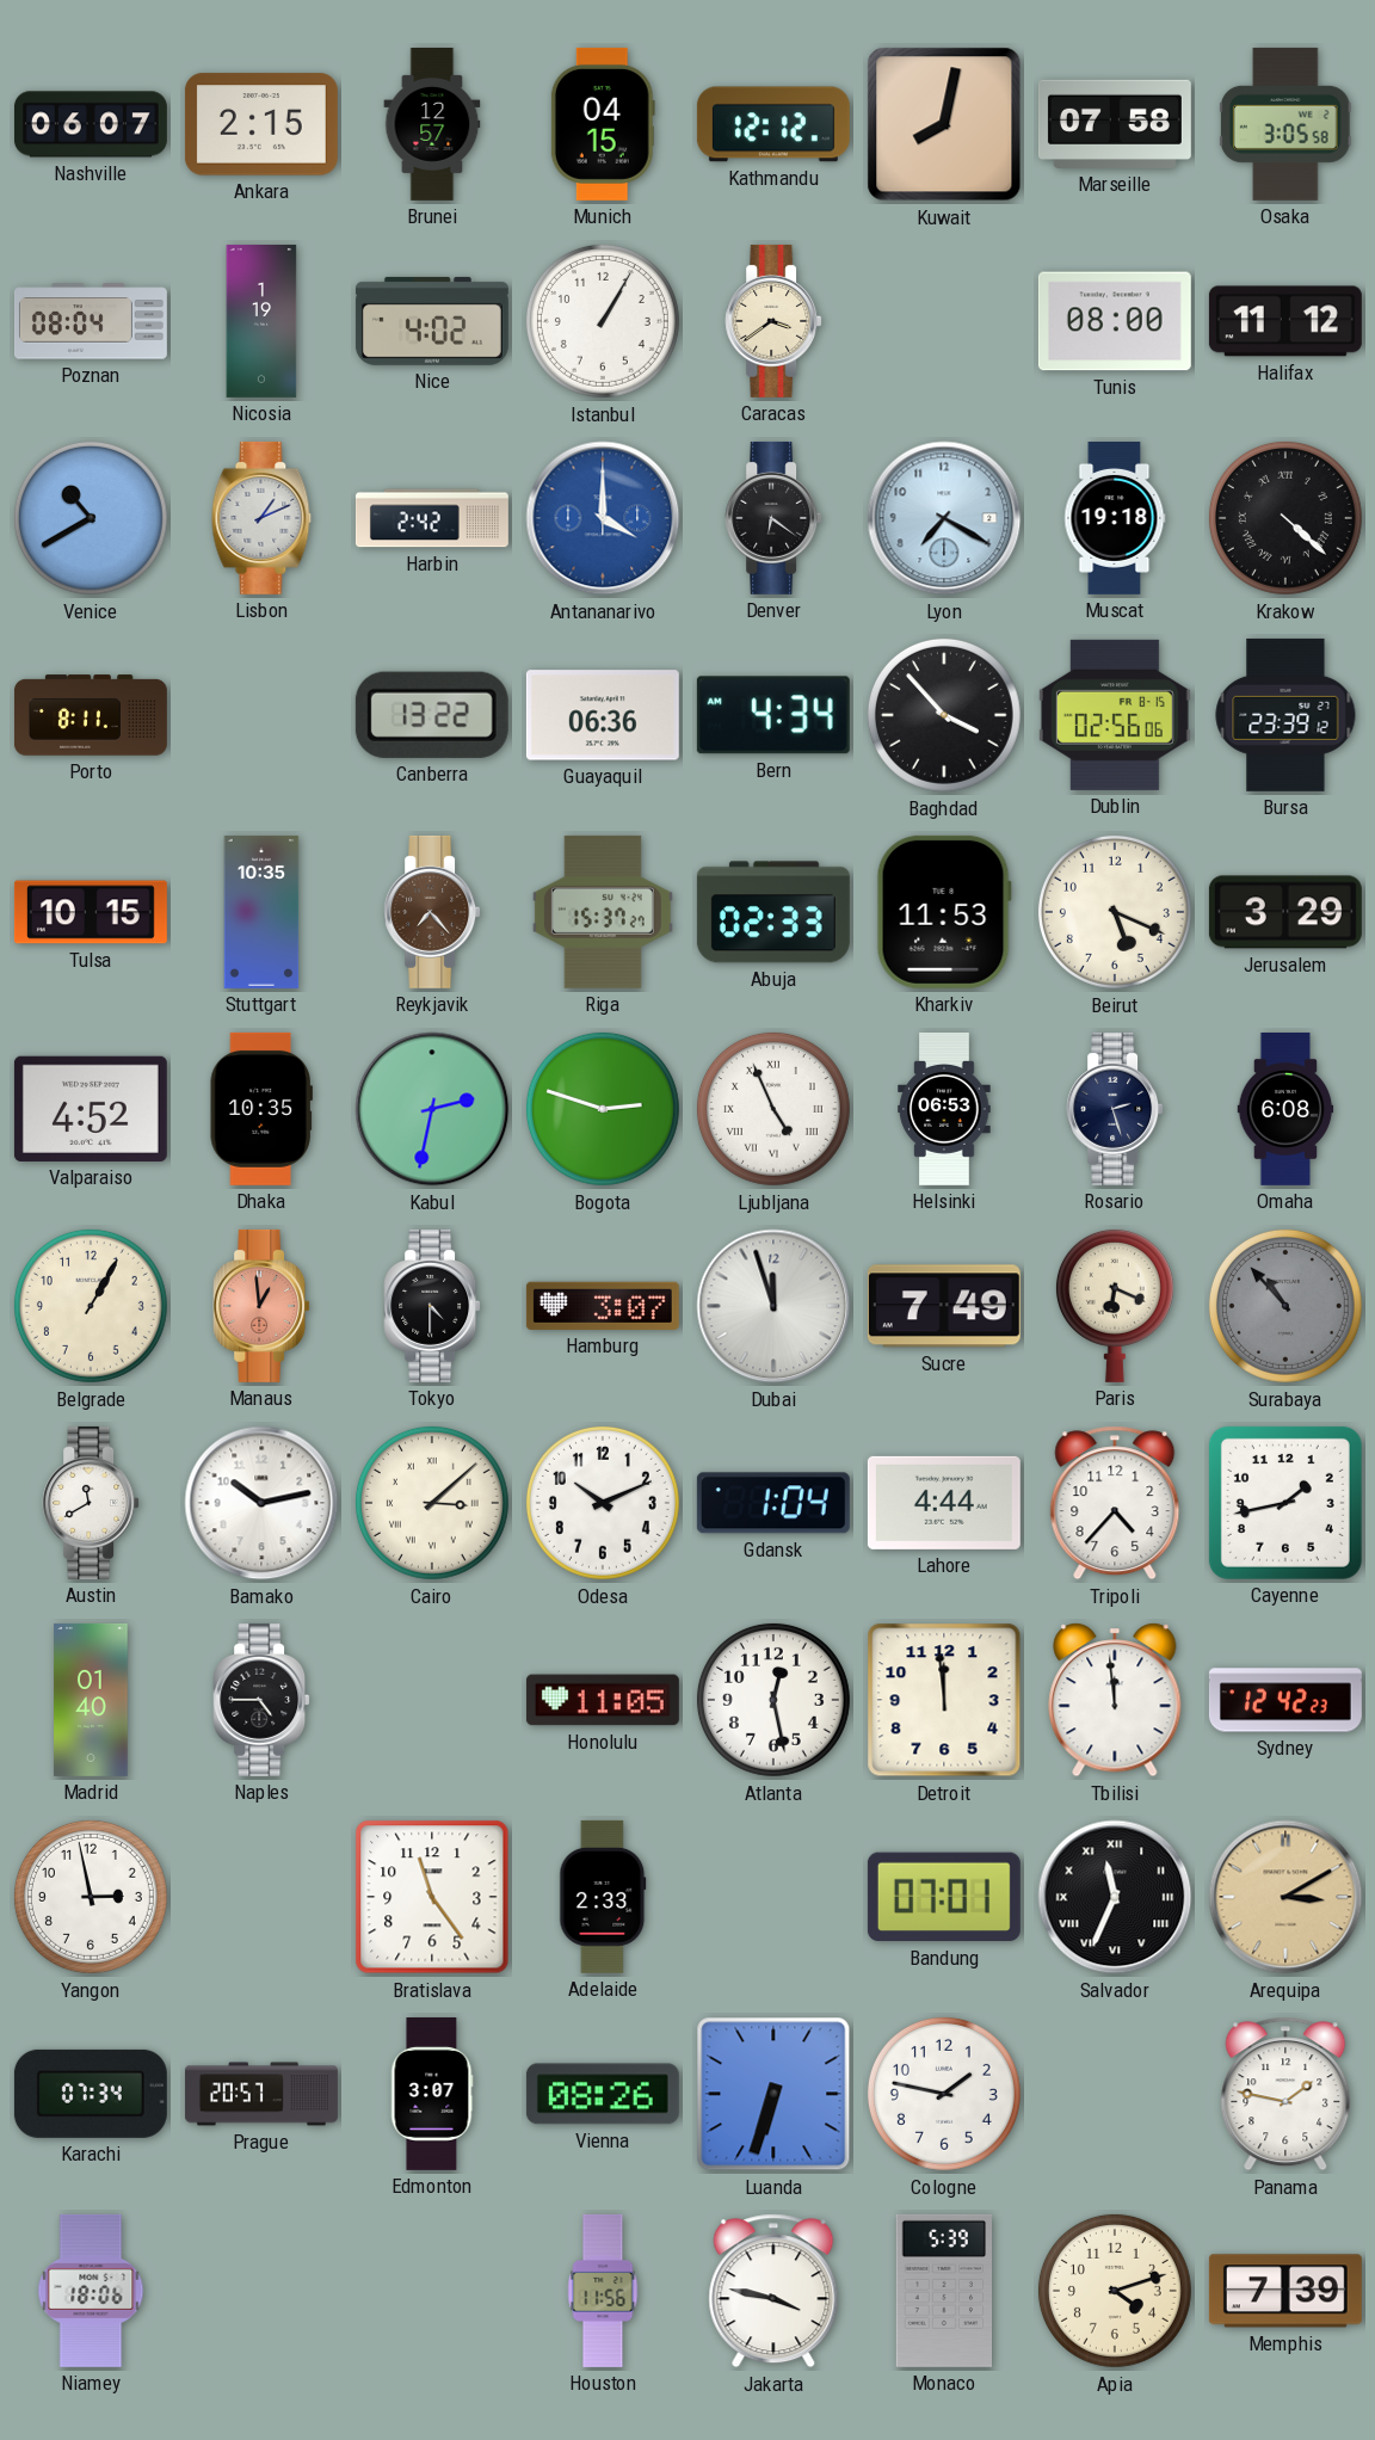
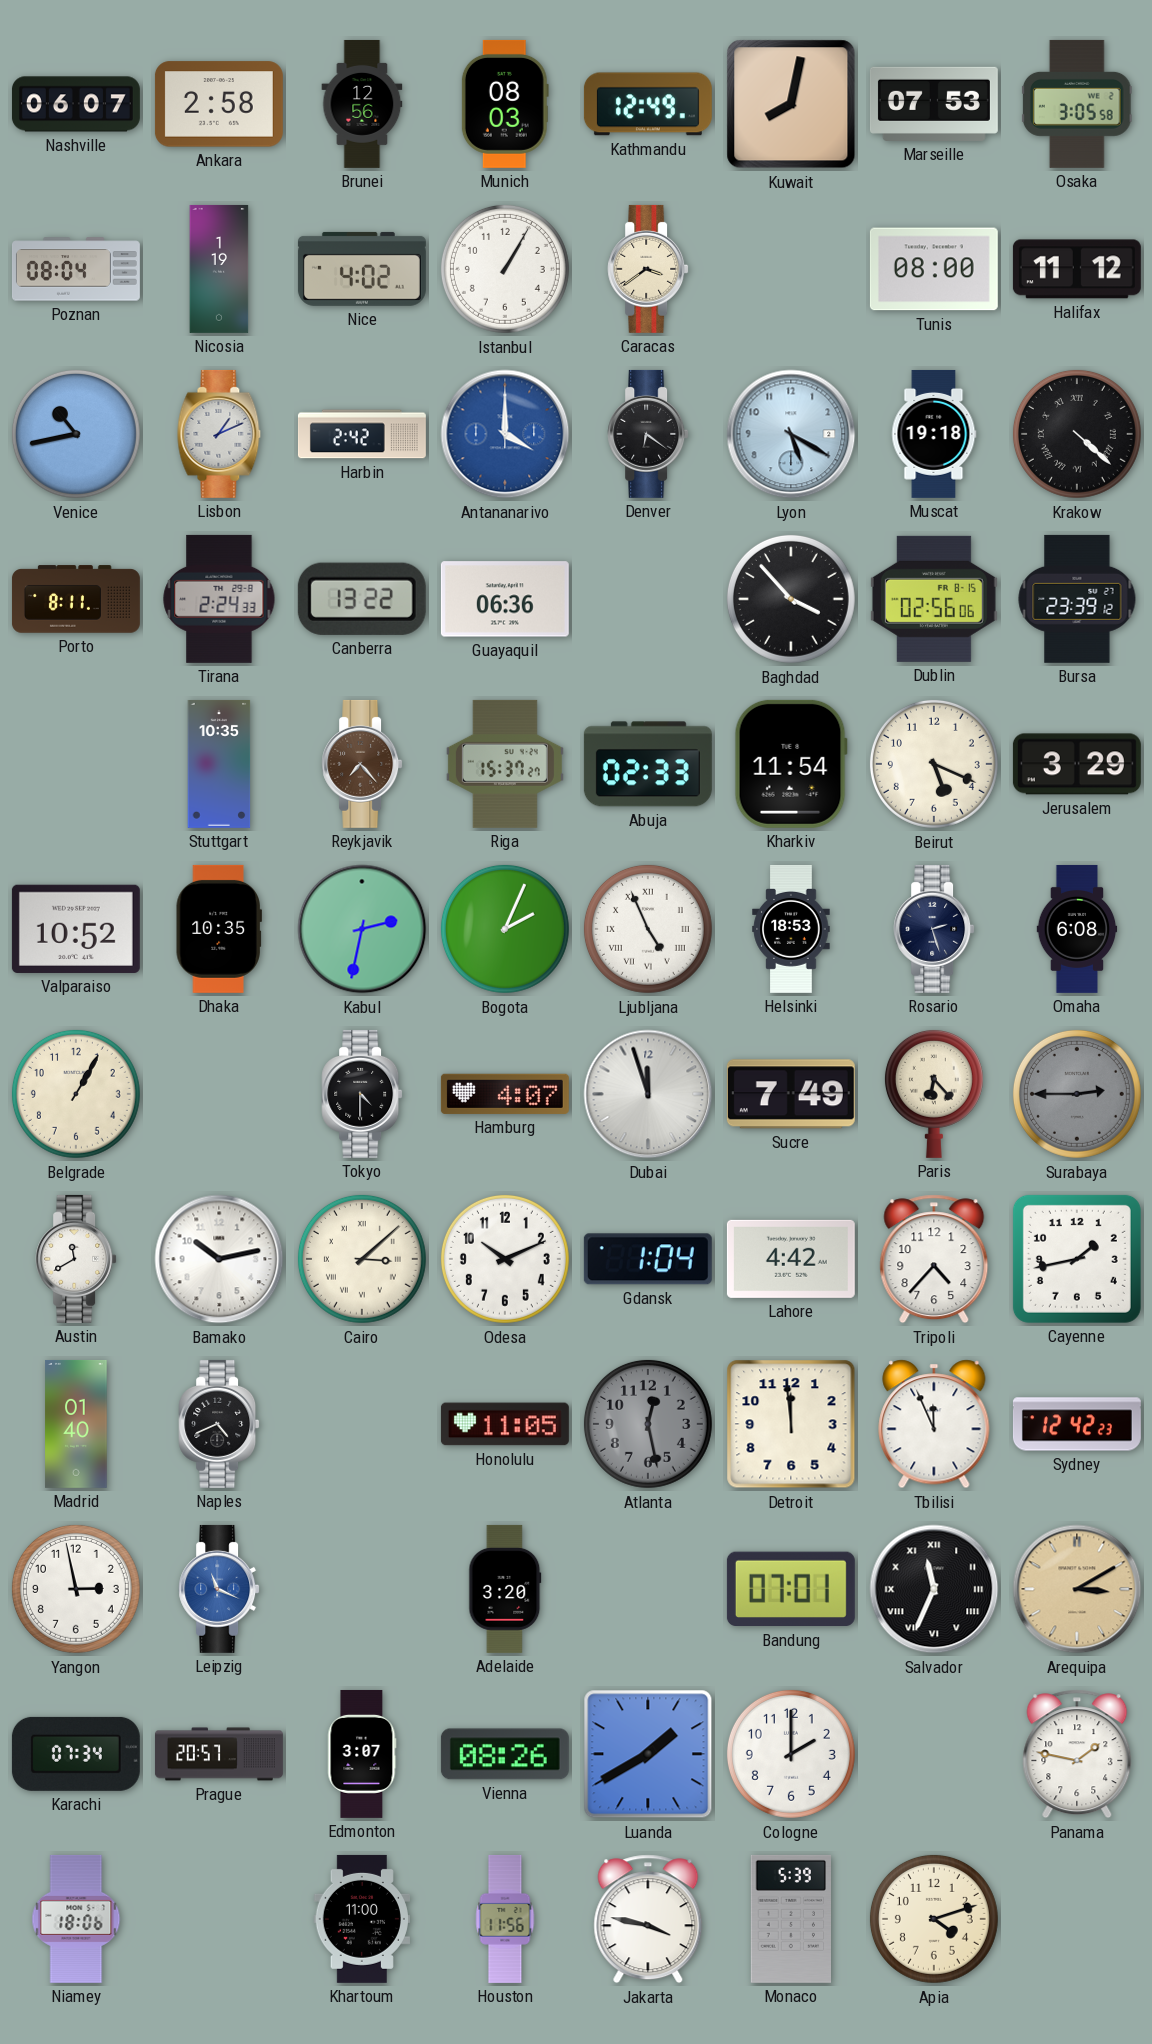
Ankara: 2:15 -> 2:58 (219, 104)
Brunei: 12:57 -> 12:56 (362, 104)
Munich: 04:15 -> 08:03 (505, 104)
Kathmandu: 12:12 -> 12:49 (648, 104)
Marseille: 07:58 -> 07:53 (934, 104)
Venice: 10:40 -> 10:43 (76, 434)
Lyon: 7:20 -> 5:20 (791, 434)
Tirana: none -> 2:24 (219, 599)
Bern: 4:34 -> none (773, 715)
Tulsa: 10:15 -> none (91, 912)
Kharkiv: 11:53 -> 11:54 (791, 764)
Valparaiso: 4:52 -> 10:52 (76, 929)
Bogota: 2:48 -> 2:04 (505, 929)
Helsinki: 06:53 -> 18:53 (791, 929)
Manaus: 12:59 -> none (261, 1306)
Hamburg: 3:07 -> 4:07 (505, 1094)
Paris: 6:19 -> 6:23 (934, 1093)
Surabaya: 10:53 -> 2:45 (1077, 1094)
Lahore: 4:44 -> 4:42 (791, 1259)
Naples: 4:45 -> 4:41 (219, 1424)
Atlanta dial: white -> grey (648, 1424)
Tbilisi: 11:59 -> 11:56 (934, 1424)
Leipzig: none -> 11:19 (219, 1589)
Bratislava: 11:24 -> none (432, 1897)
Adelaide: 2:33 -> 3:20 (505, 1589)
Luanda: 6:33 -> 1:40 (648, 1754)
Cologne: 1:47 -> 2:00 (791, 1754)
Khartoum: none -> 11:00 (361, 1919)
Memphis: 7:39 -> none (1285, 2291)
